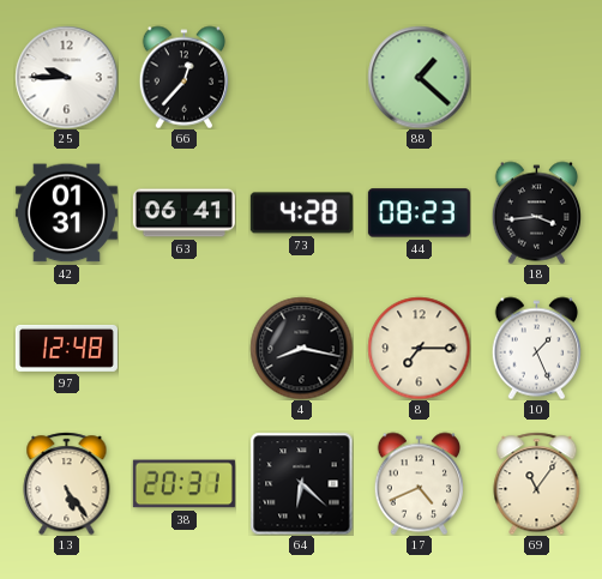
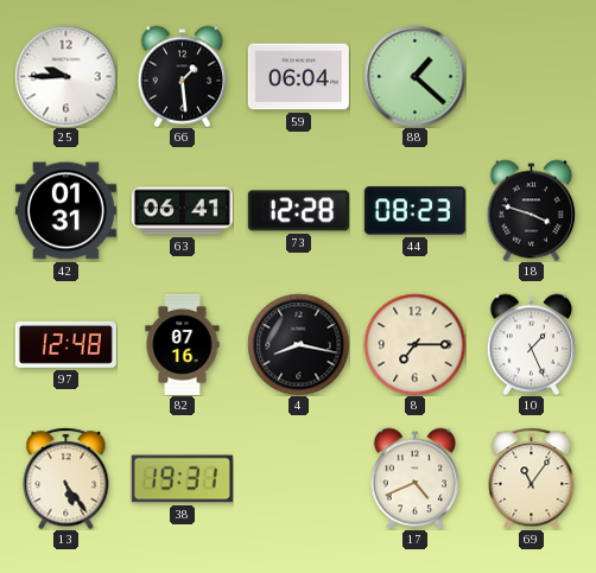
66: 12:37 -> 1:29 (183, 76)
59: none -> 06:04 (298, 77)
73: 4:28 -> 12:28 (298, 211)
18: 3:44 -> 3:48 (532, 210)
82: none -> 07:16 (183, 344)
38: 20:31 -> 19:31 (182, 479)
64: 6:22 -> none (301, 483)
